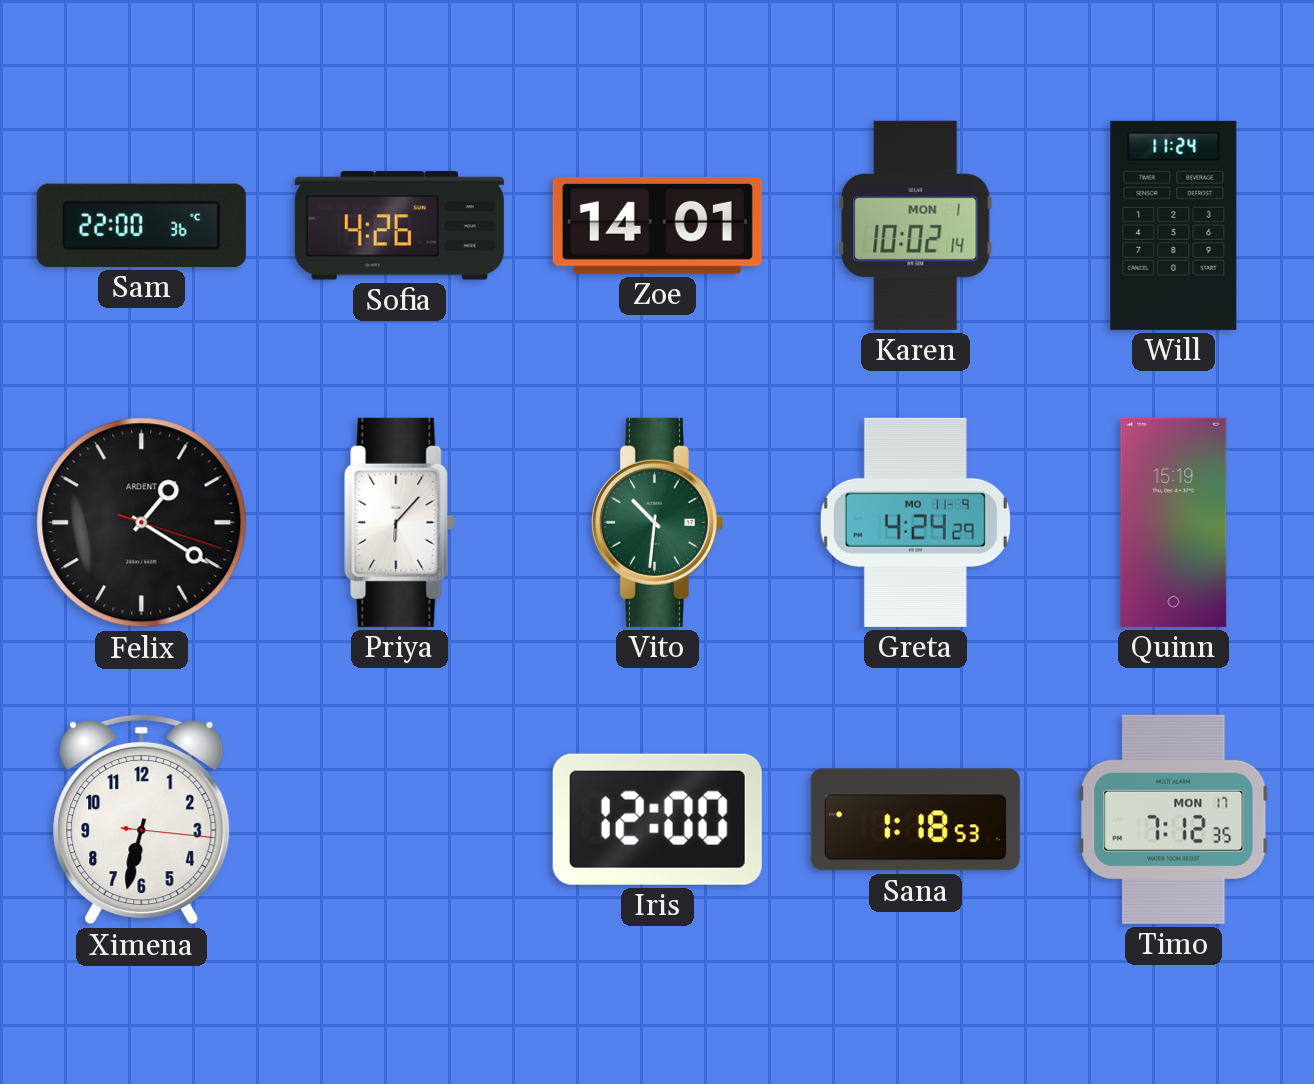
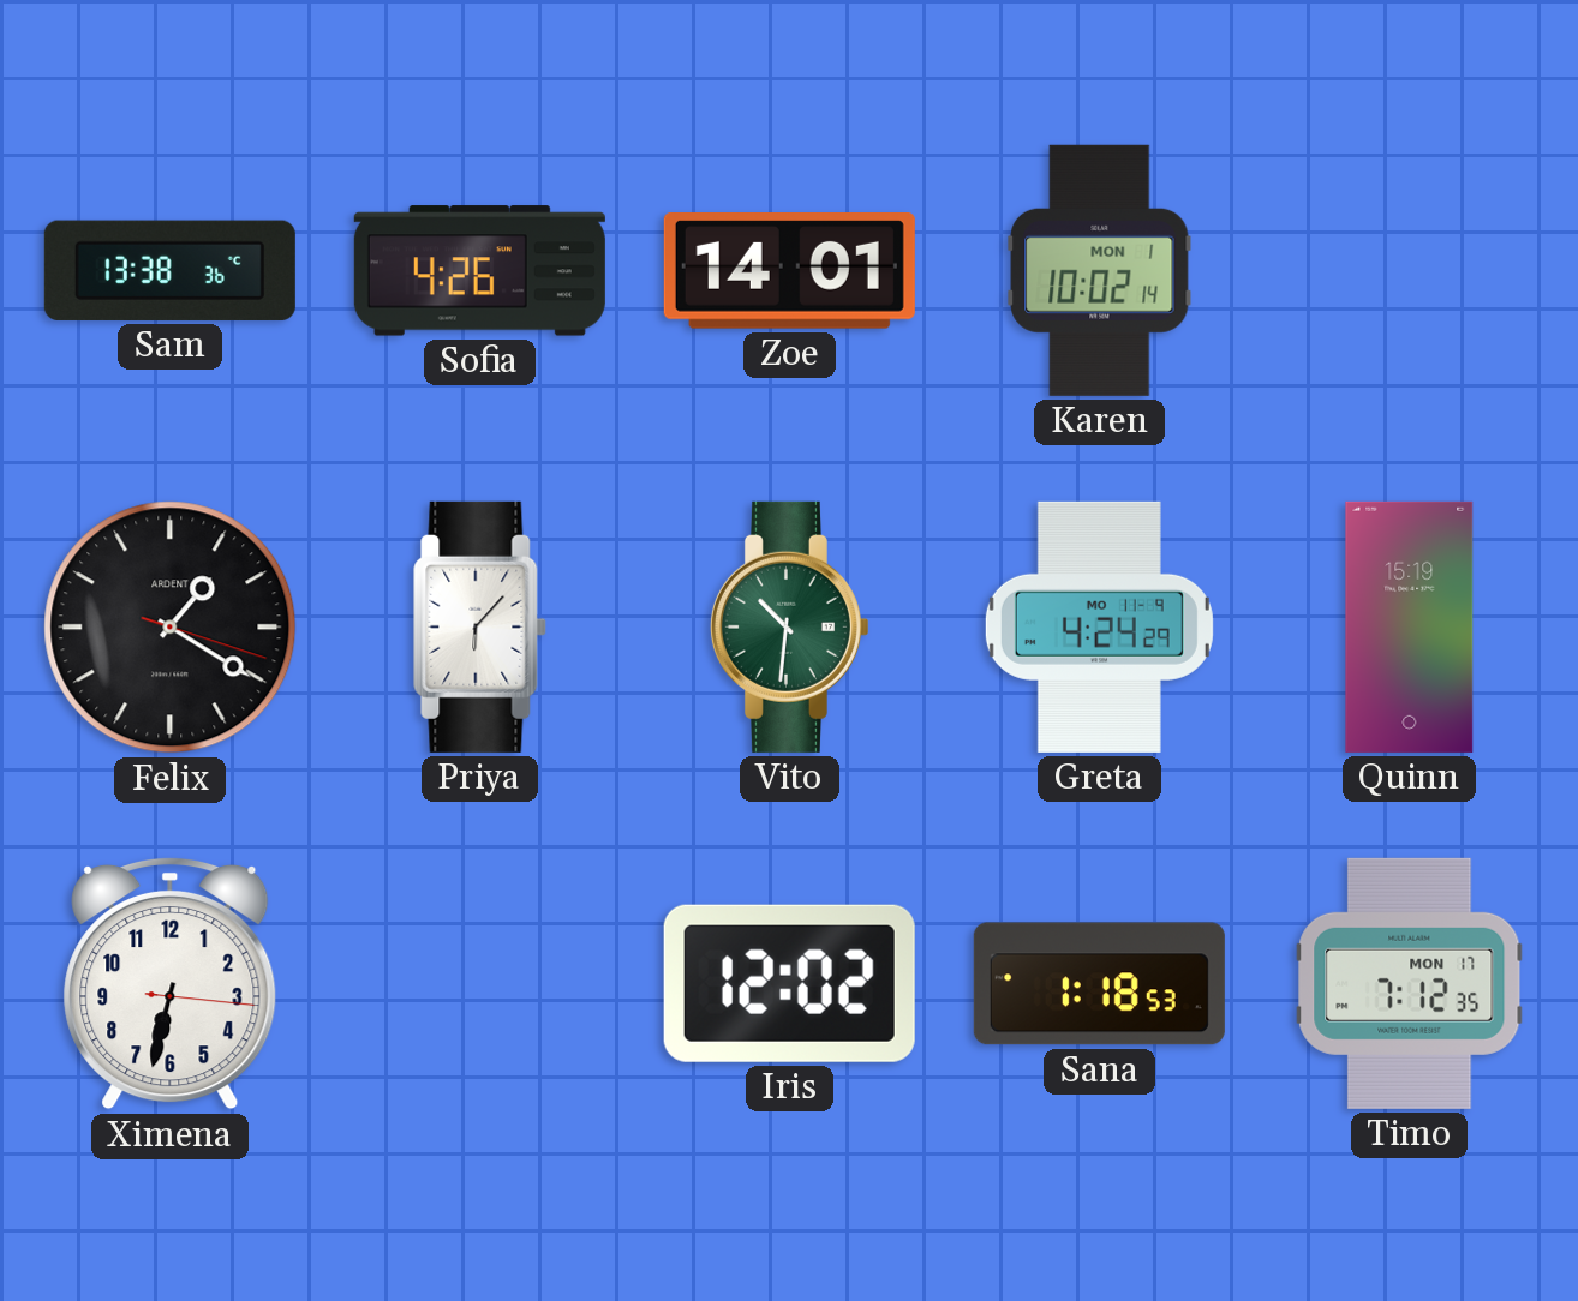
Sam: 22:00 -> 13:38 (169, 270)
Will: 11:24 -> none (1174, 225)
Iris: 12:00 -> 12:02 (789, 983)
